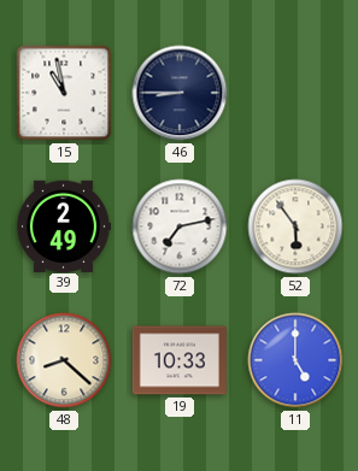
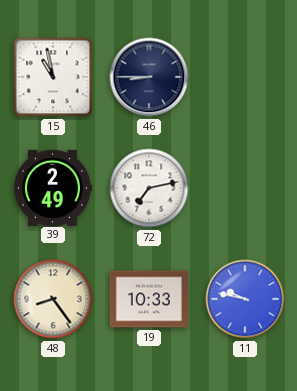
52: 5:54 -> none (295, 226)
48: 8:22 -> 8:24 (53, 299)
11: 5:00 -> 9:47 (245, 299)
